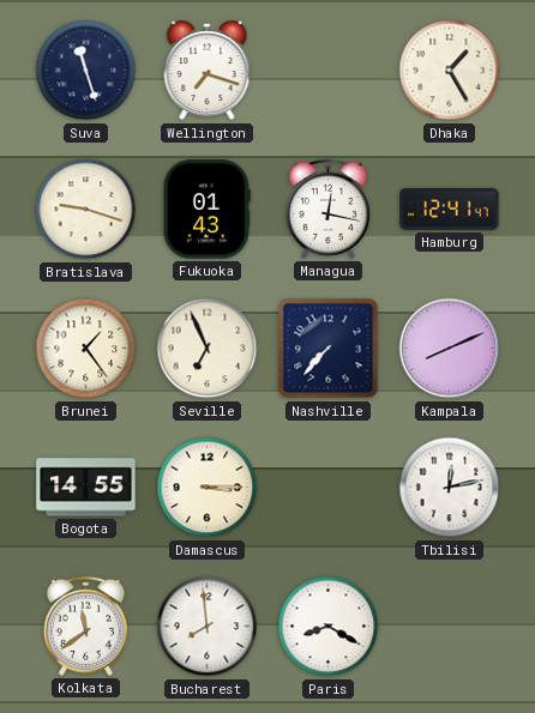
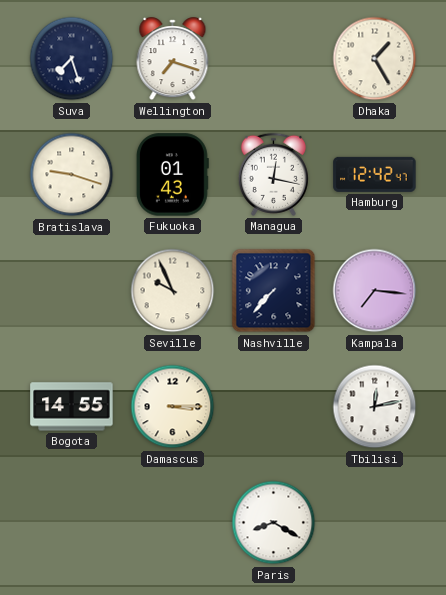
Suva: 11:27 -> 7:27 (72, 59)
Hamburg: 12:41 -> 12:42 (375, 174)
Brunei: 1:24 -> none (86, 349)
Seville: 6:56 -> 9:56 (173, 291)
Kampala: 8:11 -> 7:16 (375, 291)
Kolkata: 11:39 -> none (85, 626)
Bucharest: 7:59 -> none (208, 627)
